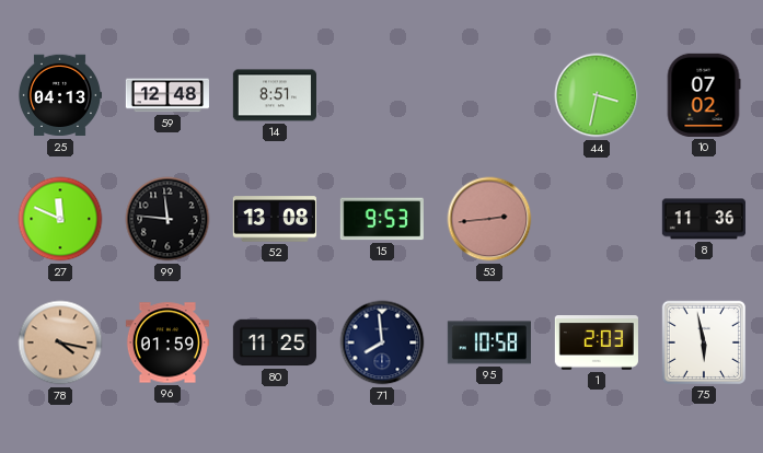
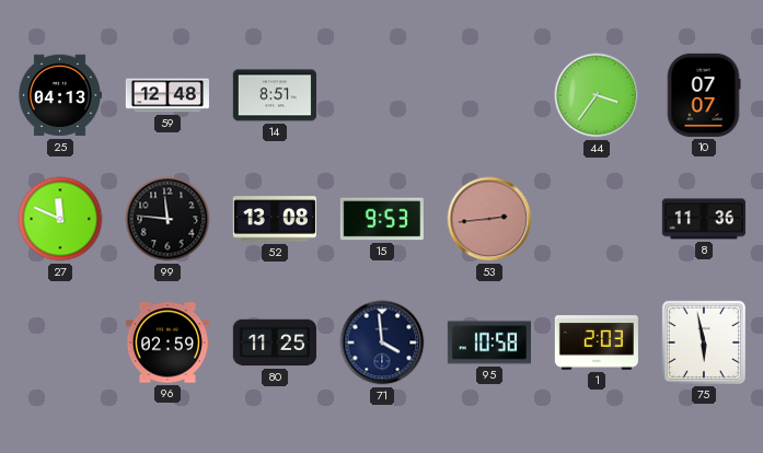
44: 3:32 -> 3:36 (597, 95)
10: 07:02 -> 07:07 (704, 95)
78: 4:17 -> none (60, 342)
96: 01:59 -> 02:59 (167, 342)
71: 7:59 -> 3:59 (382, 342)
